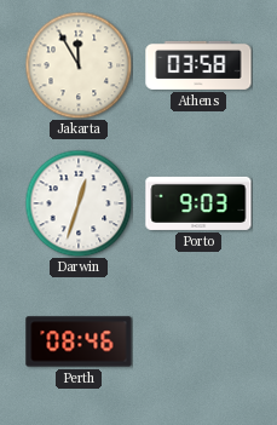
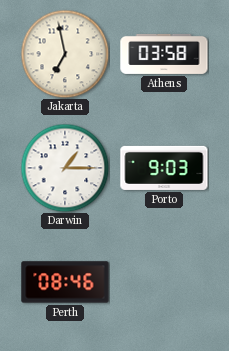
Jakarta: 11:55 -> 6:58 (65, 54)
Darwin: 12:33 -> 1:15 (65, 168)
